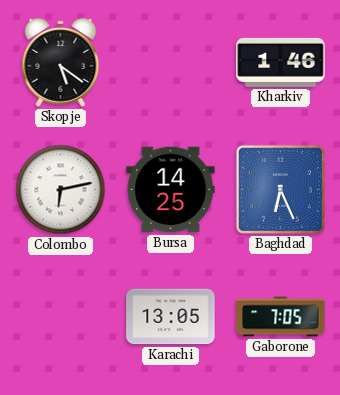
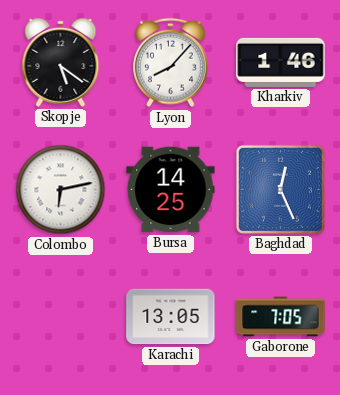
Lyon: none -> 8:07 (171, 63)
Baghdad: 6:26 -> 12:26 (280, 189)
